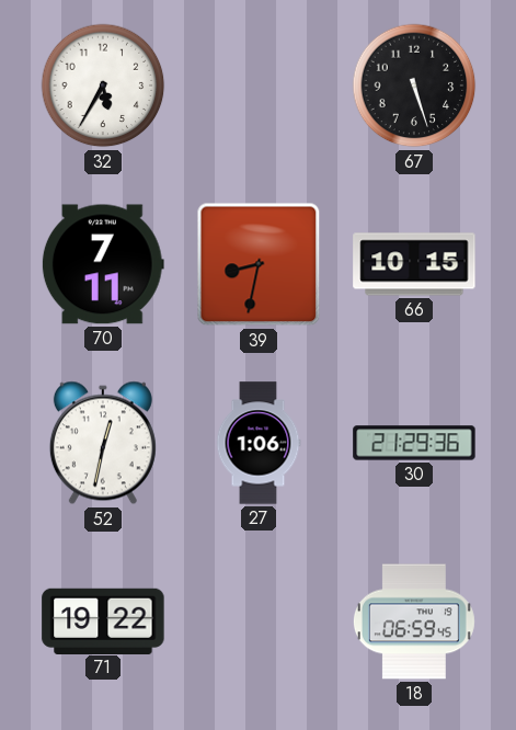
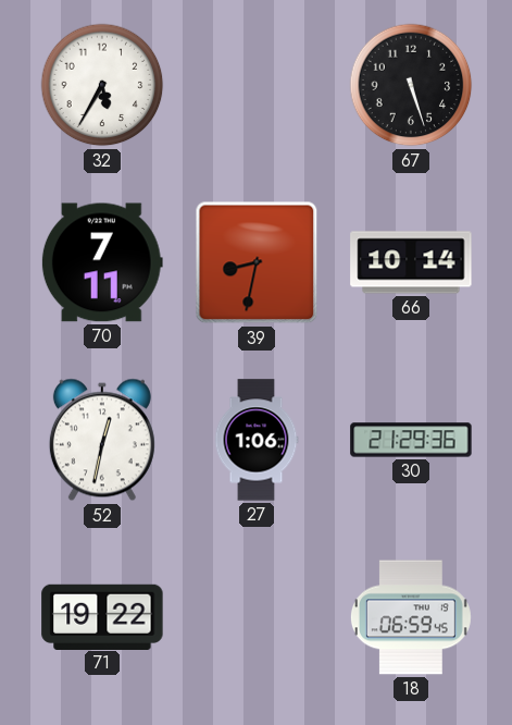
66: 10:15 -> 10:14 (411, 262)
